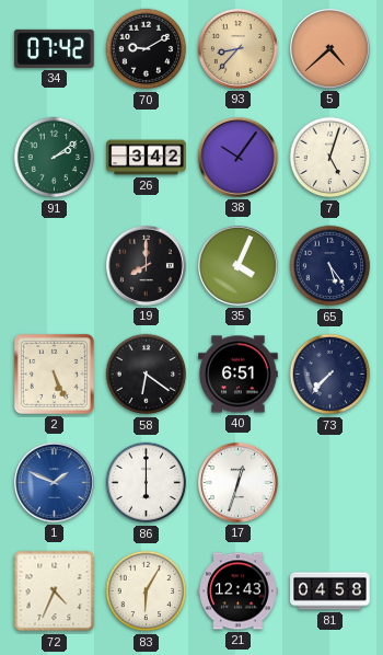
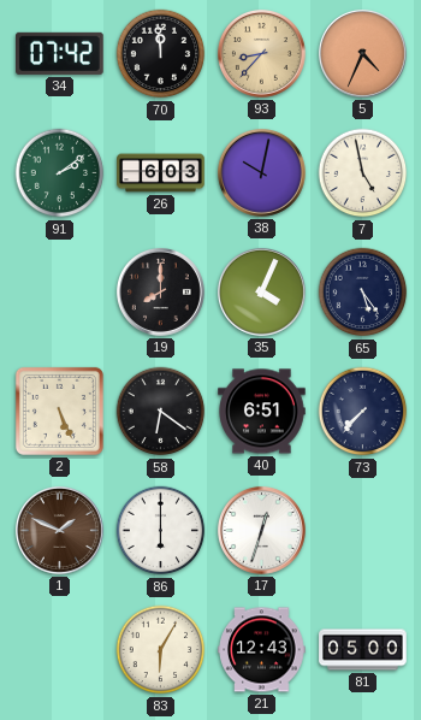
70: 9:10 -> 11:59 (161, 54)
5: 4:38 -> 4:34 (362, 53)
26: 3:42 -> 6:03 (161, 173)
38: 10:06 -> 10:02 (261, 172)
7: 5:03 -> 4:58 (363, 173)
1 dial: blue -> brown (59, 530)
72: 4:34 -> none (55, 591)
81: 04:58 -> 05:00 (363, 650)
